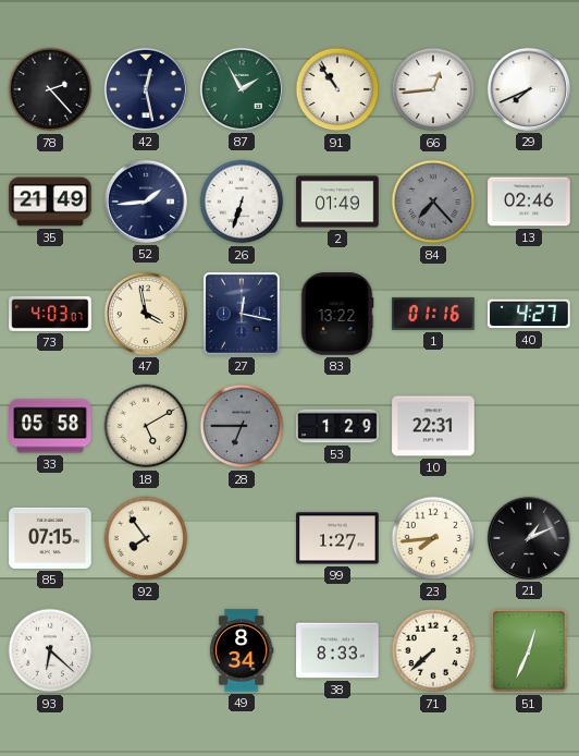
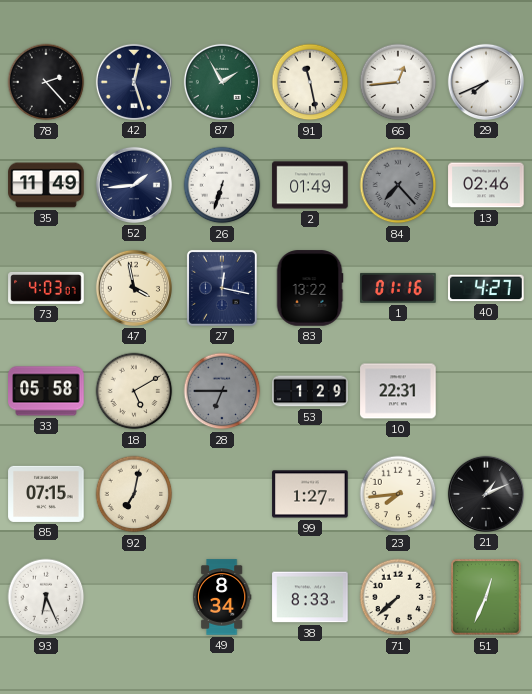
42: 12:28 -> 12:27 (134, 82)
91: 10:54 -> 11:28 (310, 82)
35: 21:49 -> 11:49 (46, 185)
92: 7:54 -> 7:02 (134, 494)
93: 6:22 -> 6:26 (46, 597)
